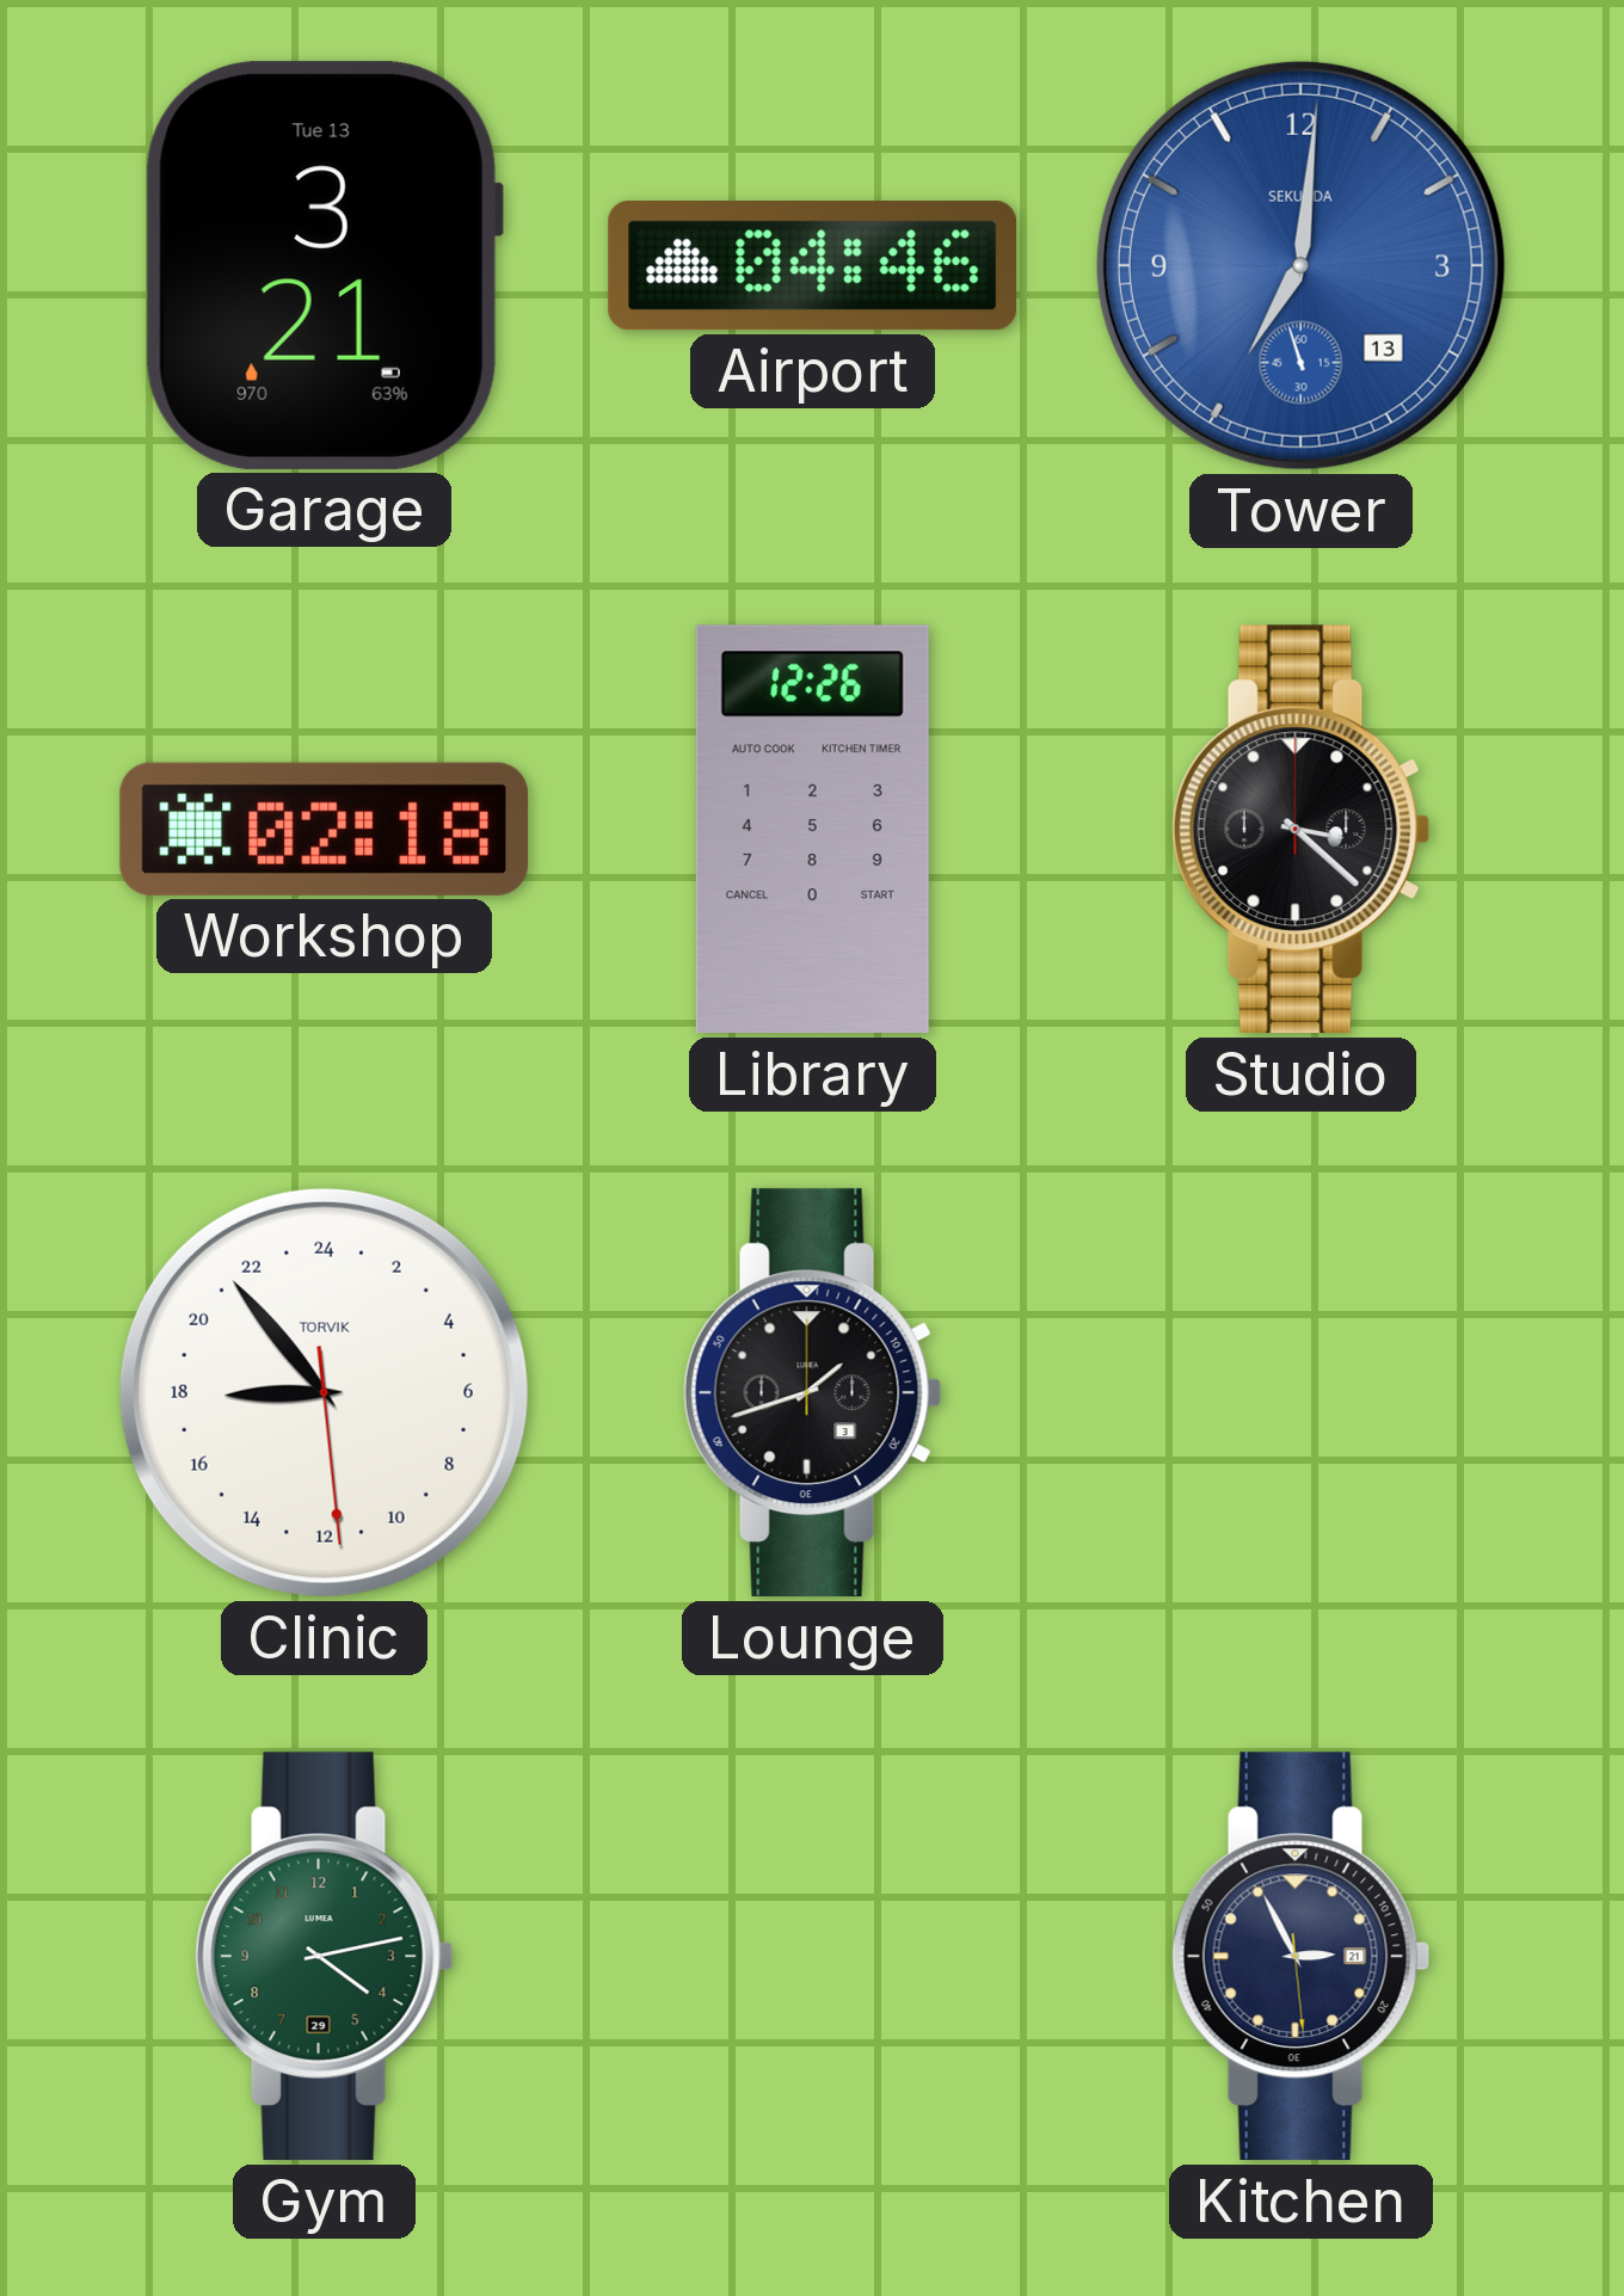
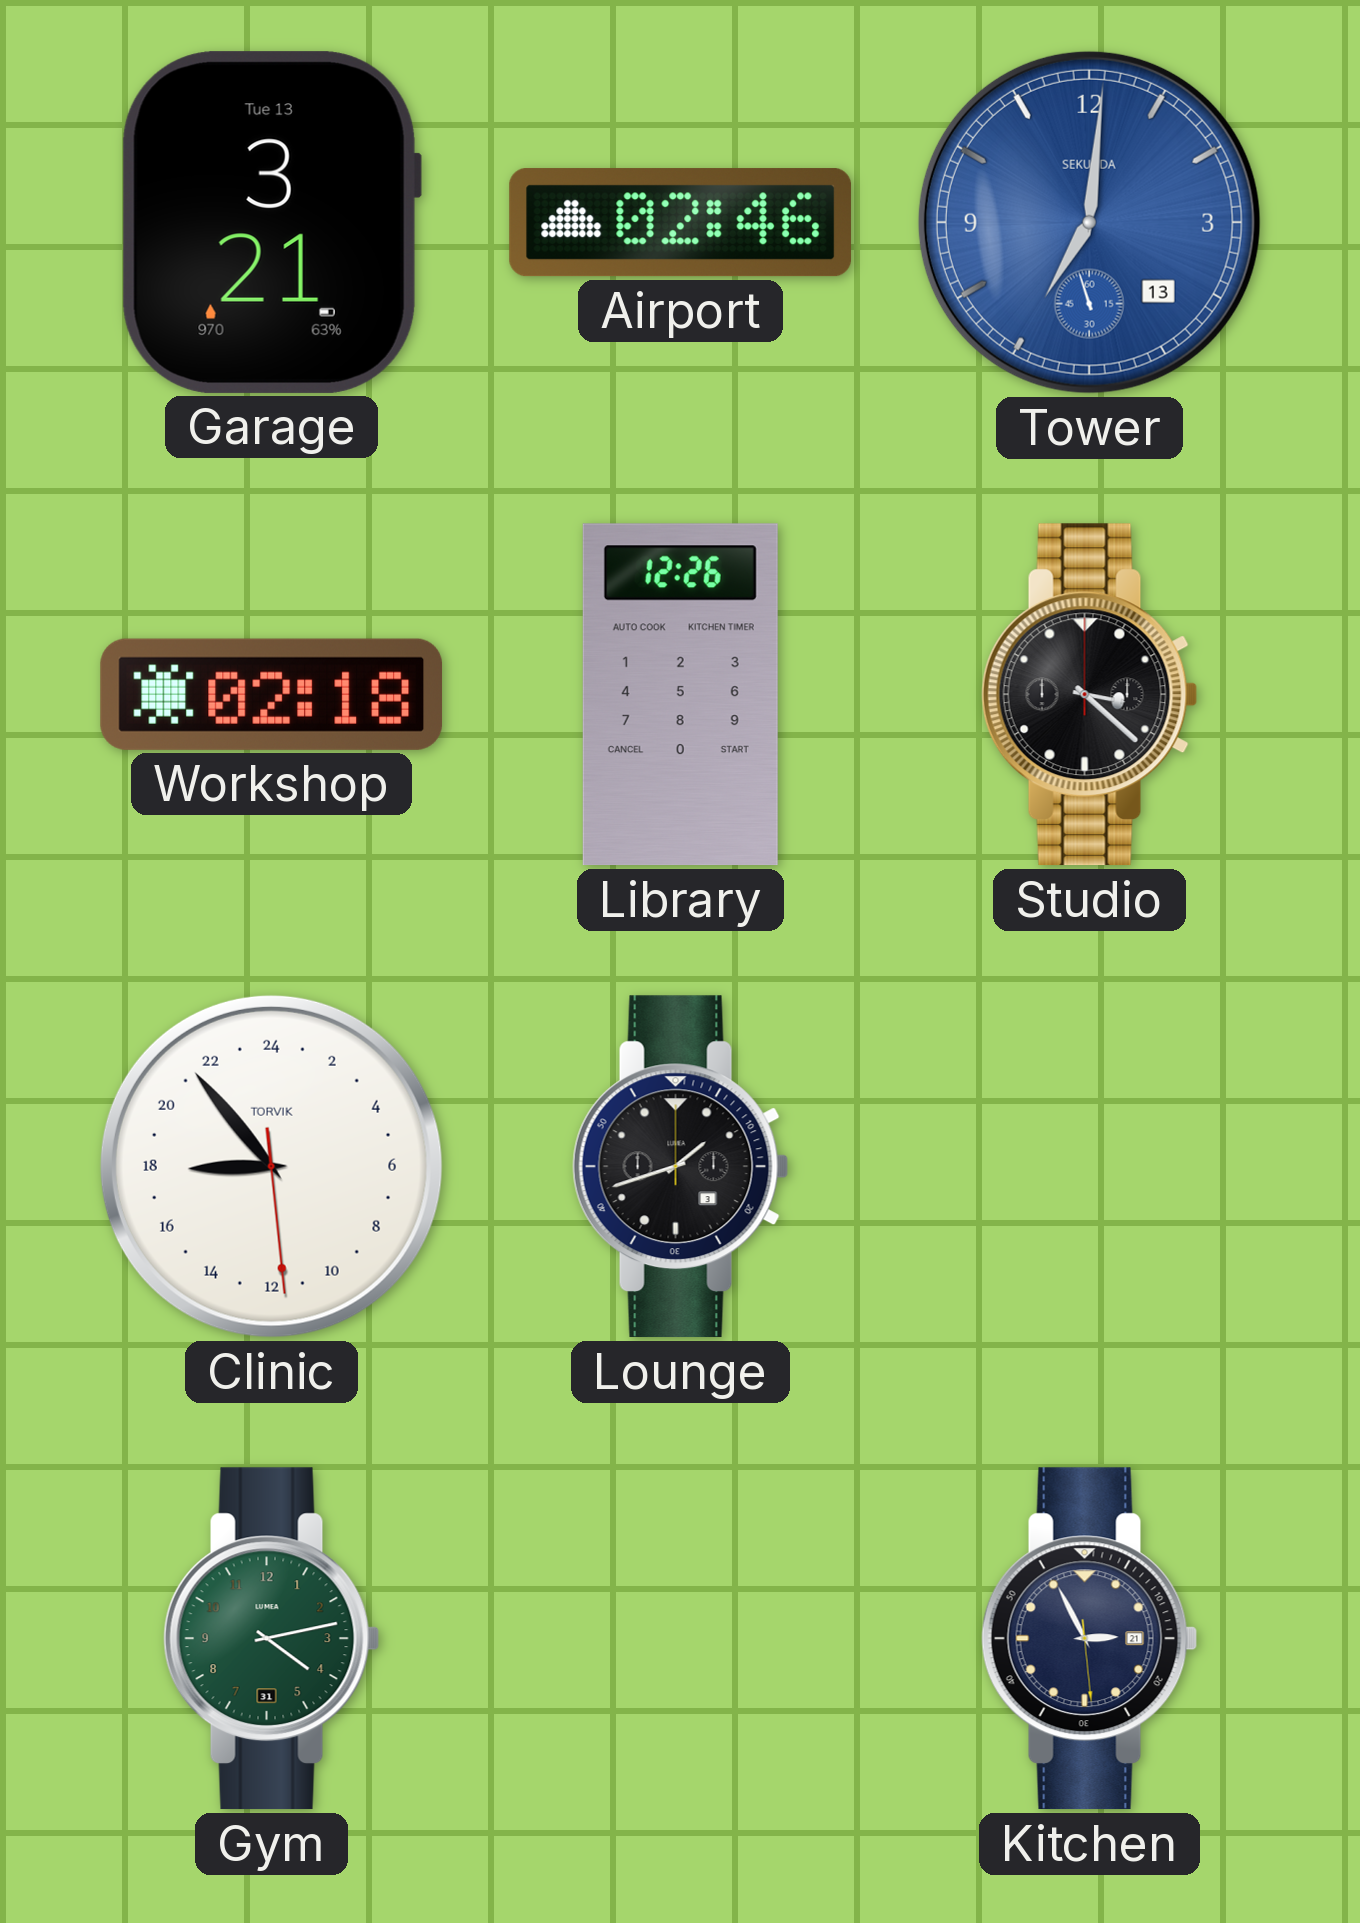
Airport: 04:46 -> 02:46 (680, 223)
Gym date: 29 -> 31 (272, 1639)
